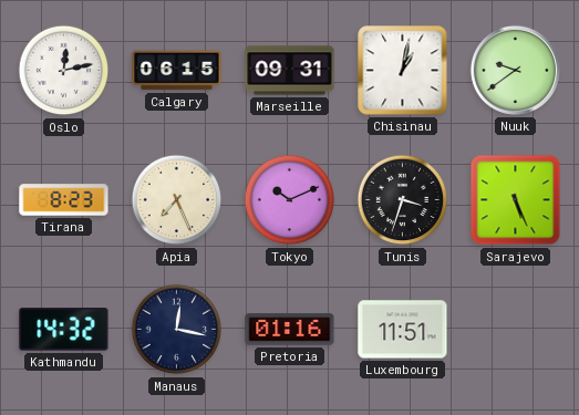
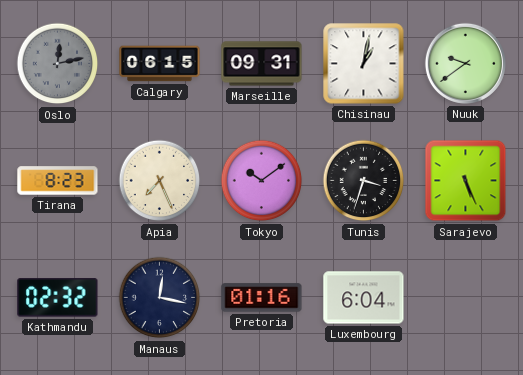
Oslo dial: white -> grey (58, 64)
Tokyo: 10:11 -> 10:09 (262, 181)
Kathmandu: 14:32 -> 02:32 (58, 298)
Luxembourg: 11:51 -> 6:04 (364, 298)
